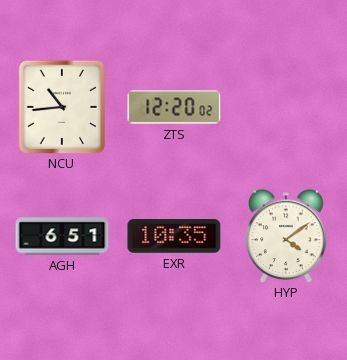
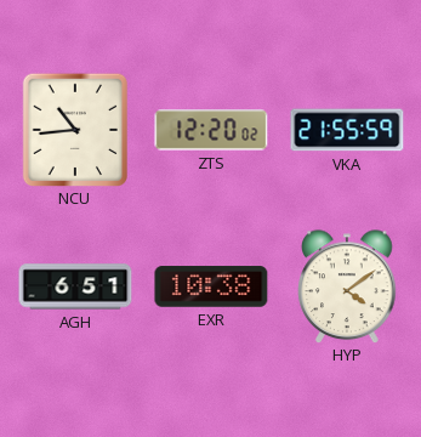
VKA: none -> 21:55 (347, 130)
EXR: 10:35 -> 10:38 (211, 286)
